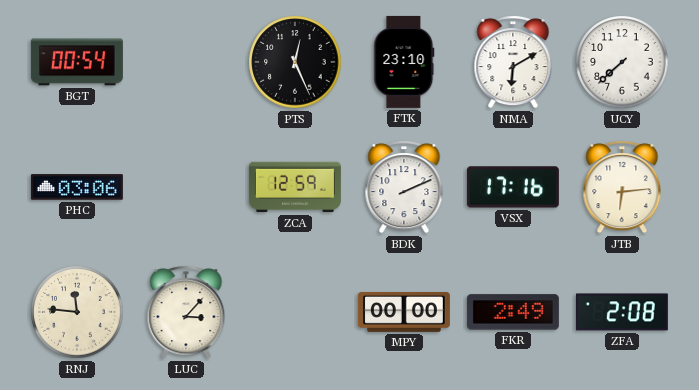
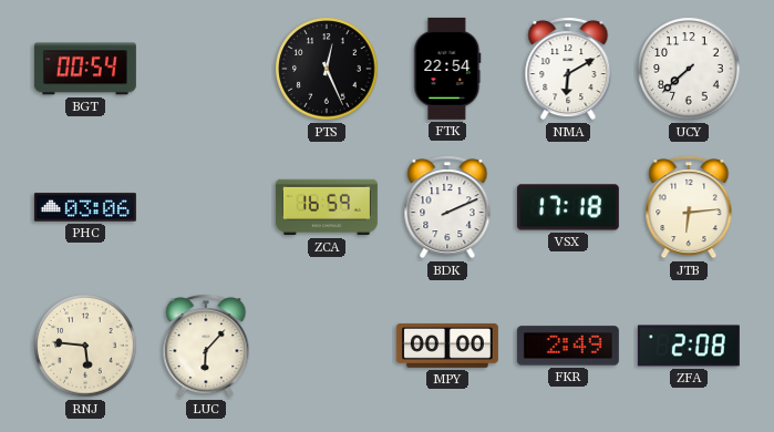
FTK: 23:10 -> 22:54 (447, 69)
ZCA: 12:59 -> 16:59 (327, 207)
VSX: 17:16 -> 17:18 (568, 207)
RNJ: 11:46 -> 5:46 (85, 346)
LUC: 3:07 -> 6:07 (206, 346)
